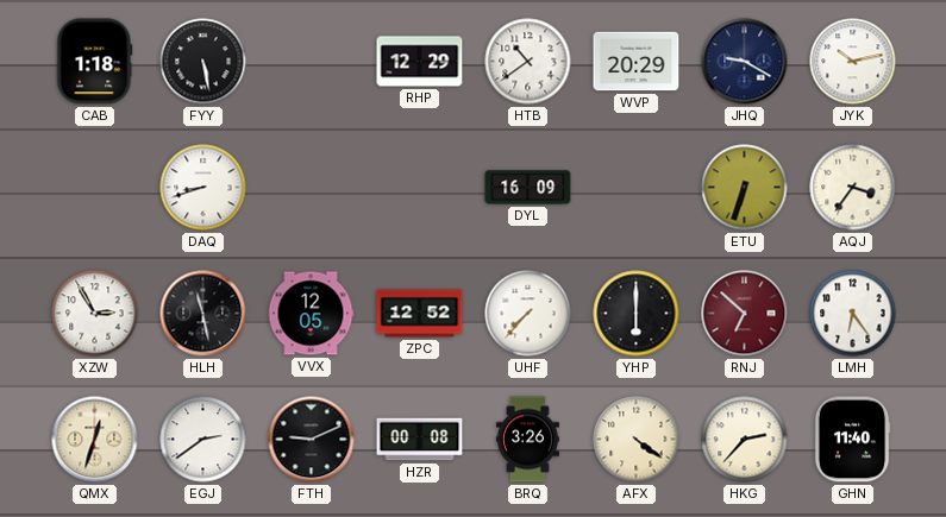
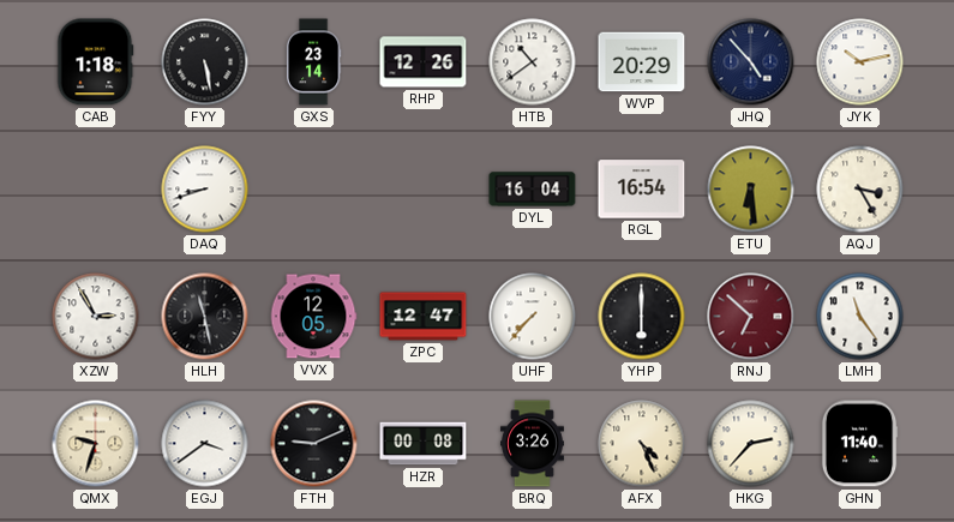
GXS: none -> 23:14 (313, 62)
RHP: 12:29 -> 12:26 (424, 62)
JHQ: 9:20 -> 4:53 (751, 62)
DYL: 16:09 -> 16:04 (533, 190)
RGL: none -> 16:54 (642, 190)
ETU: 6:33 -> 6:29 (751, 190)
AQJ: 3:36 -> 3:25 (860, 190)
ZPC: 12:52 -> 12:47 (424, 317)
LMH: 6:24 -> 11:24 (860, 317)
QMX: 12:33 -> 9:33 (96, 444)
EGJ: 2:39 -> 3:39 (205, 444)
AFX: 4:21 -> 4:26 (642, 444)
